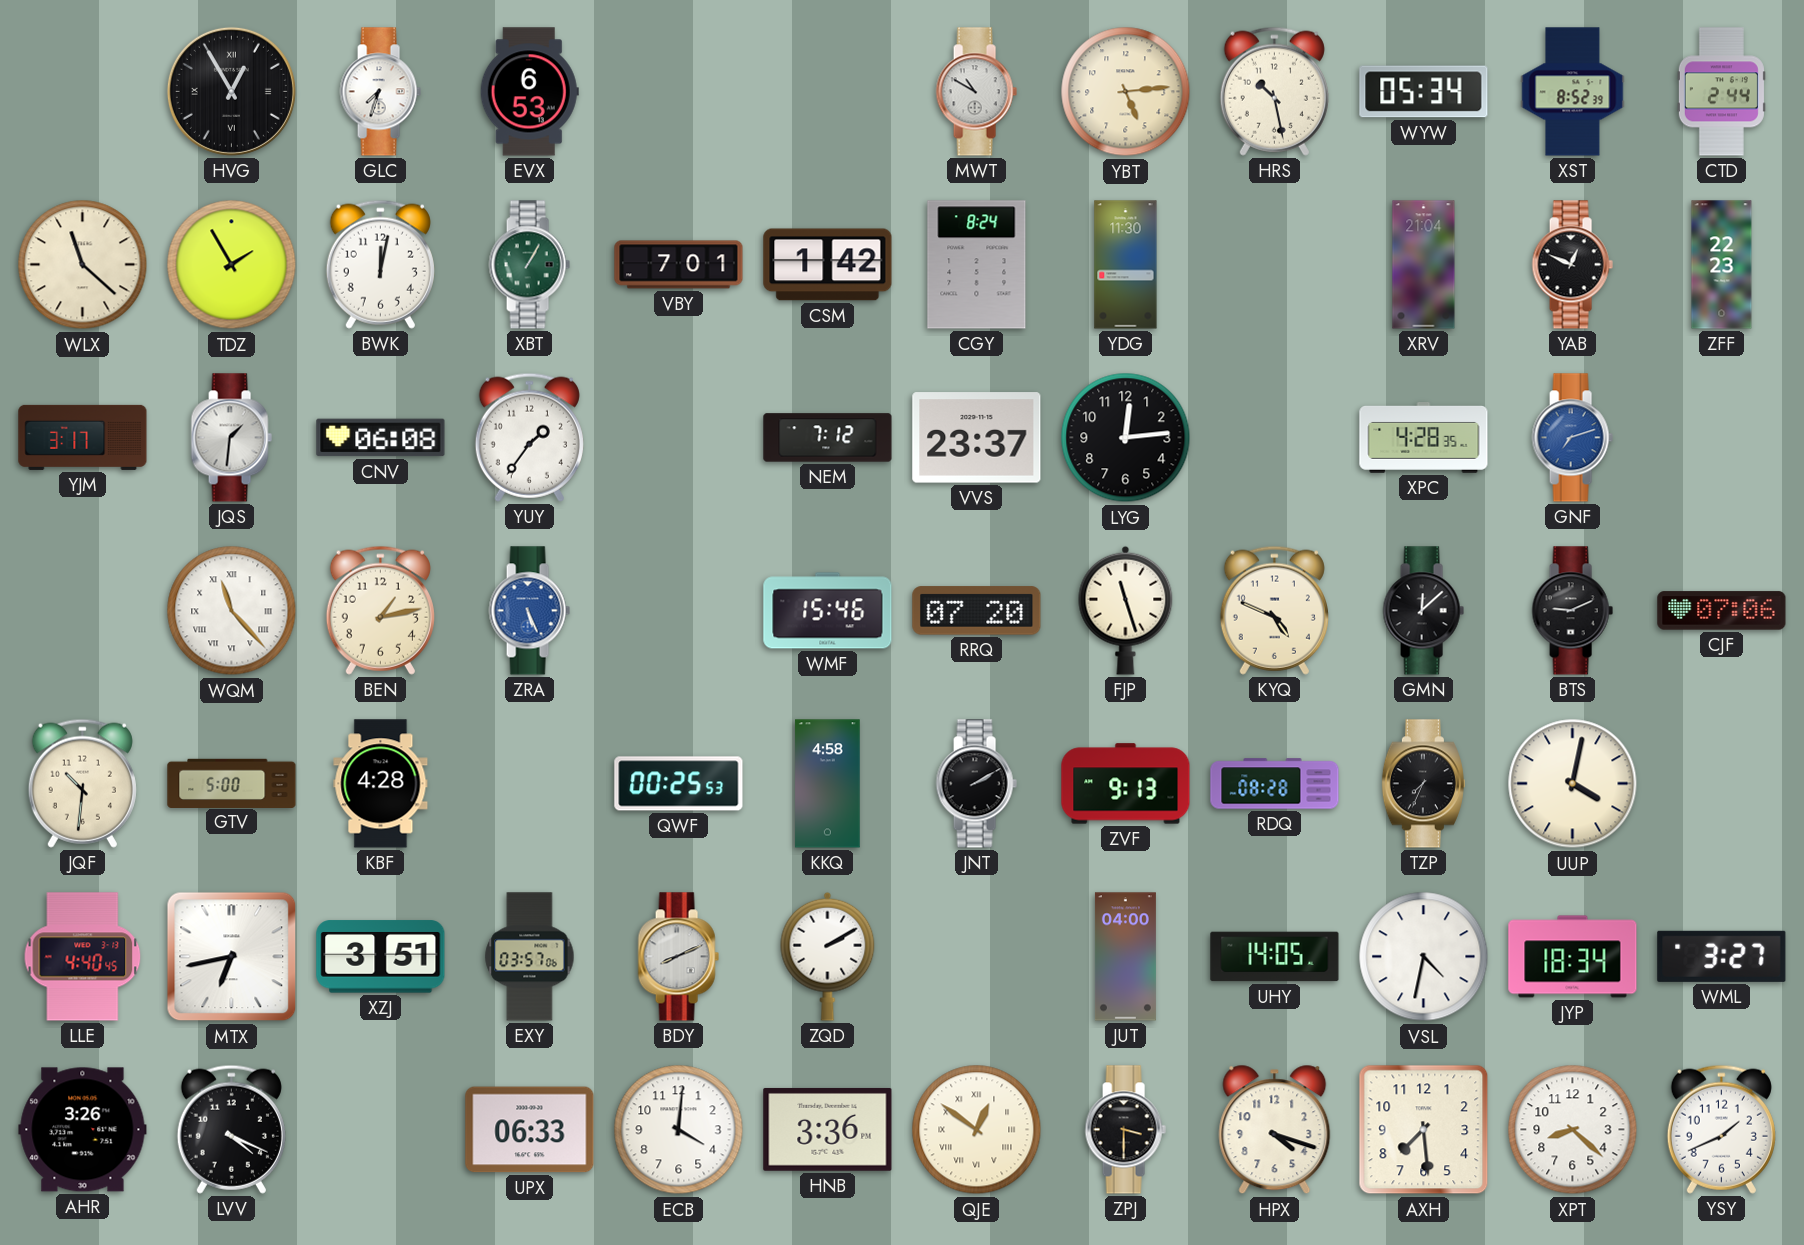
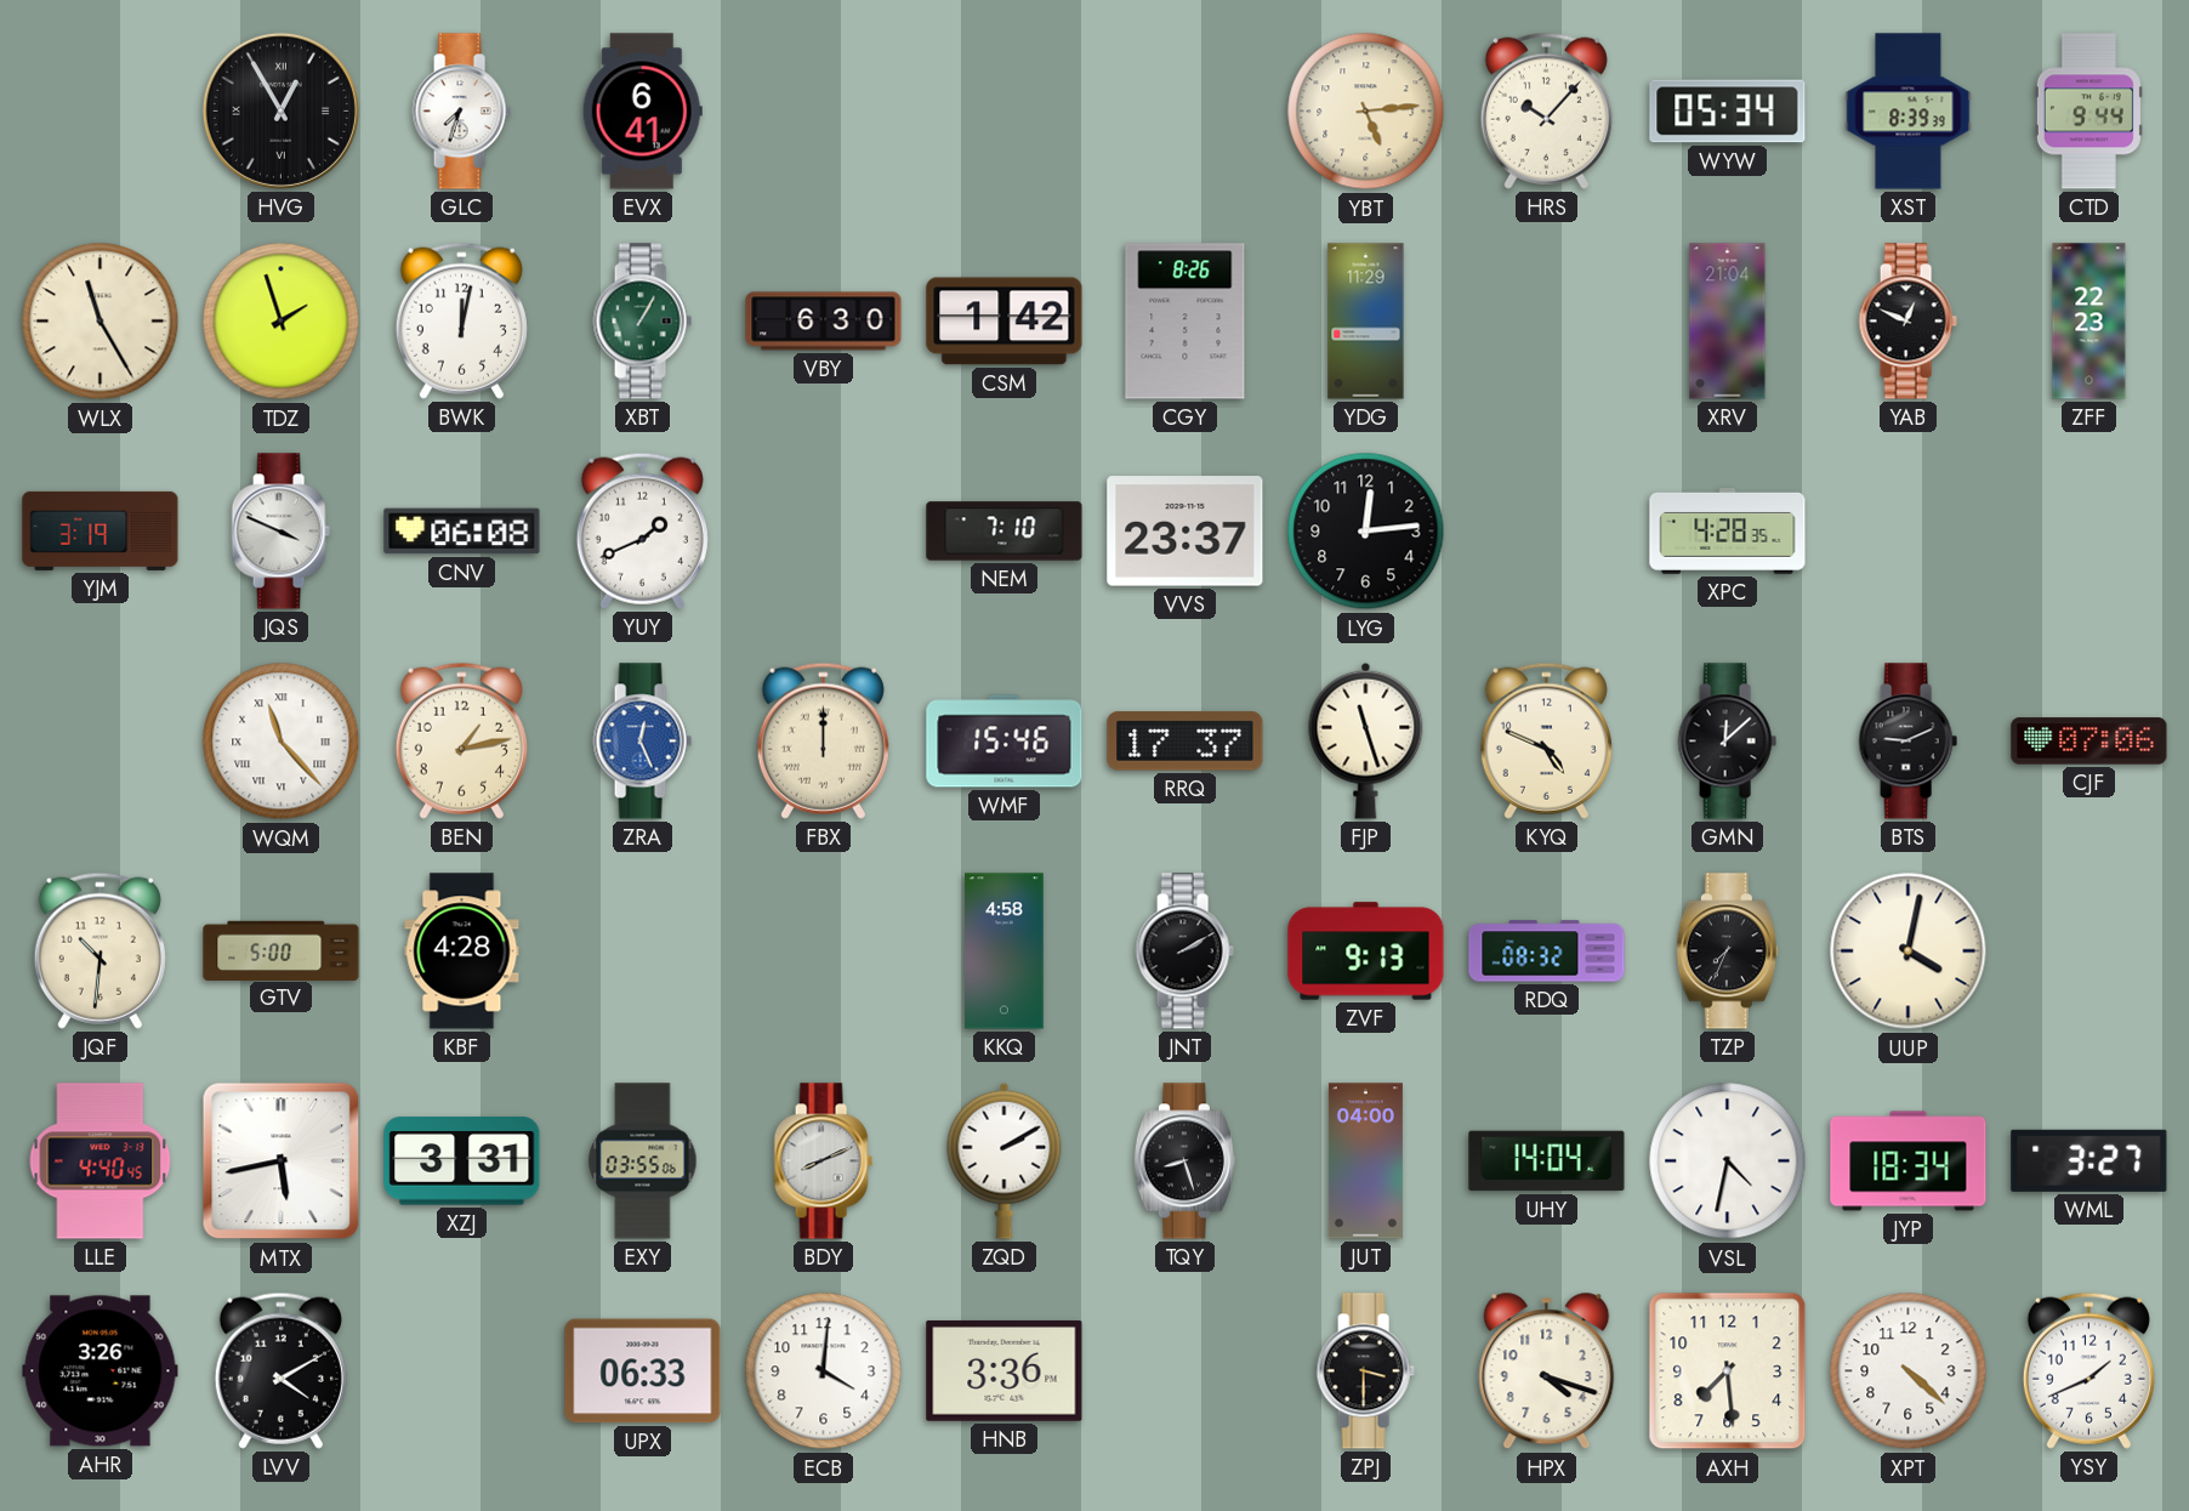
EVX: 6:53 -> 6:41 (642, 112)
MWT: 10:50 -> none (976, 92)
HRS: 10:28 -> 10:07 (1546, 110)
XST: 8:52 -> 8:39 (1909, 112)
CTD: 2:44 -> 9:44 (2088, 112)
WLX: 11:22 -> 11:25 (101, 322)
TDZ: 1:55 -> 1:57 (282, 322)
VBY: 7:01 -> 6:30 (824, 322)
CGY: 8:24 -> 8:26 (1186, 322)
YDG: 11:30 -> 11:29 (1366, 322)
YJM: 3:17 -> 3:19 (101, 530)
JQS: 1:31 -> 3:49 (280, 532)
YUY: 1:36 -> 1:41 (642, 530)
NEM: 7:12 -> 7:10 (1005, 532)
GNF: 7:12 -> none (1572, 438)
ZRA: 5:26 -> 12:26 (642, 742)
FBX: none -> 12:00 (823, 740)
RRQ: 07:20 -> 17:37 (1186, 742)
QWF: 00:25 -> none (679, 784)
RDQ: 08:28 -> 08:32 (1547, 952)
MTX: 6:43 -> 5:43 (282, 1161)
XZJ: 3:51 -> 3:31 (462, 1161)
EXY: 03:57 -> 03:55 (643, 1161)
TQY: none -> 8:27 (1184, 1161)
UHY: 14:05 -> 14:04 (1547, 1161)
LVV: 4:19 -> 4:10 (280, 1370)
QJE: 12:51 -> none (977, 1130)
XPT: 8:22 -> 4:22 (1909, 1371)
